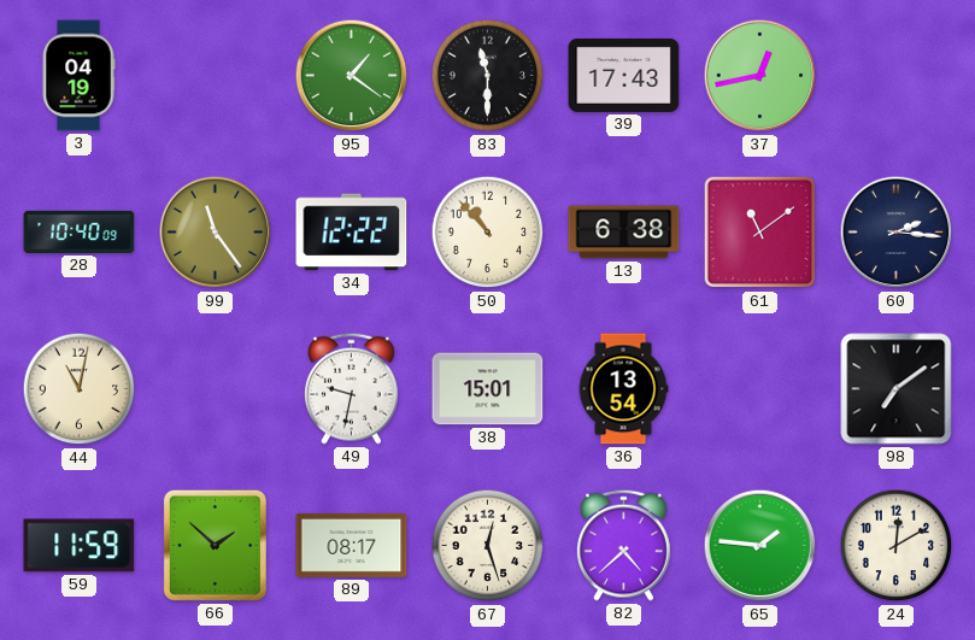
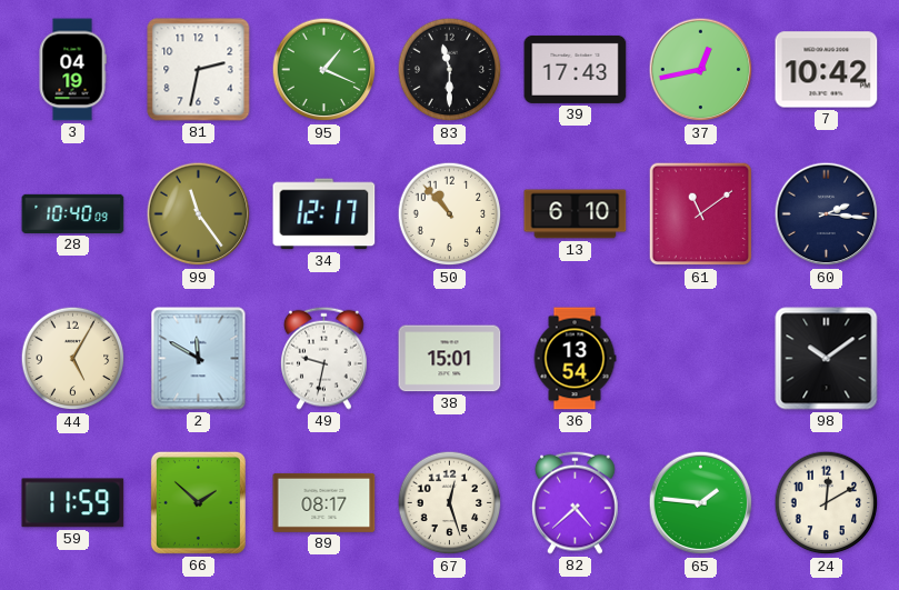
81: none -> 2:32 (199, 70)
95: 1:21 -> 1:19 (324, 70)
7: none -> 10:42 (827, 70)
34: 12:22 -> 12:17 (324, 214)
13: 6:38 -> 6:10 (576, 214)
44: 11:02 -> 5:05 (73, 359)
2: none -> 11:50 (199, 359)
98: 7:09 -> 10:09 (827, 359)
